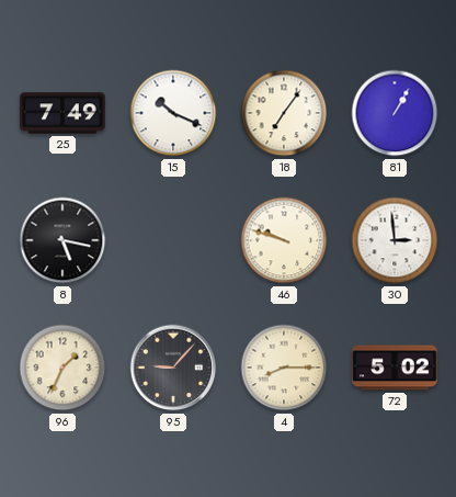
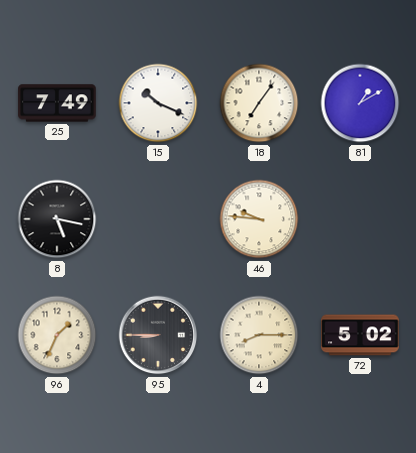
81: 1:05 -> 1:10 (360, 103)
46: 9:48 -> 9:46 (259, 219)
30: 2:59 -> none (395, 240)
95: 9:07 -> 8:45 (158, 335)
